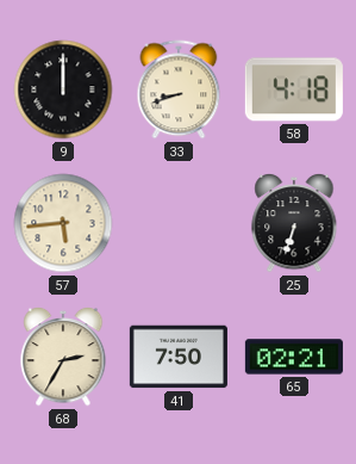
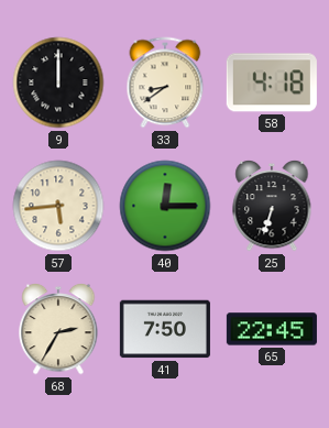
33: 8:42 -> 8:39 (165, 83)
40: none -> 12:15 (165, 206)
65: 02:21 -> 22:45 (272, 329)
